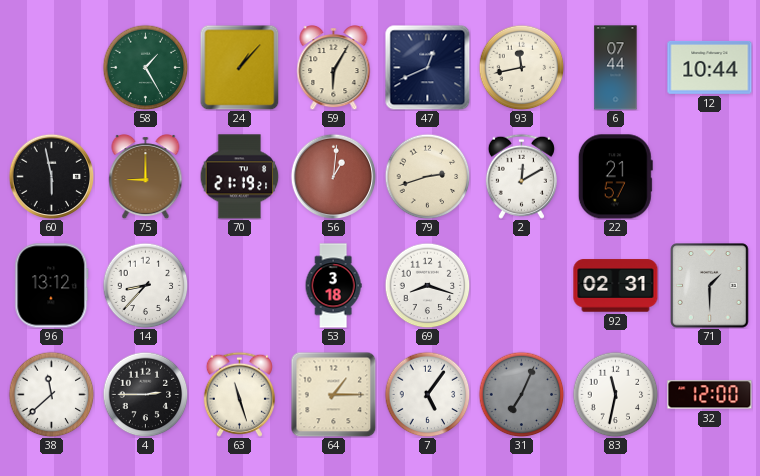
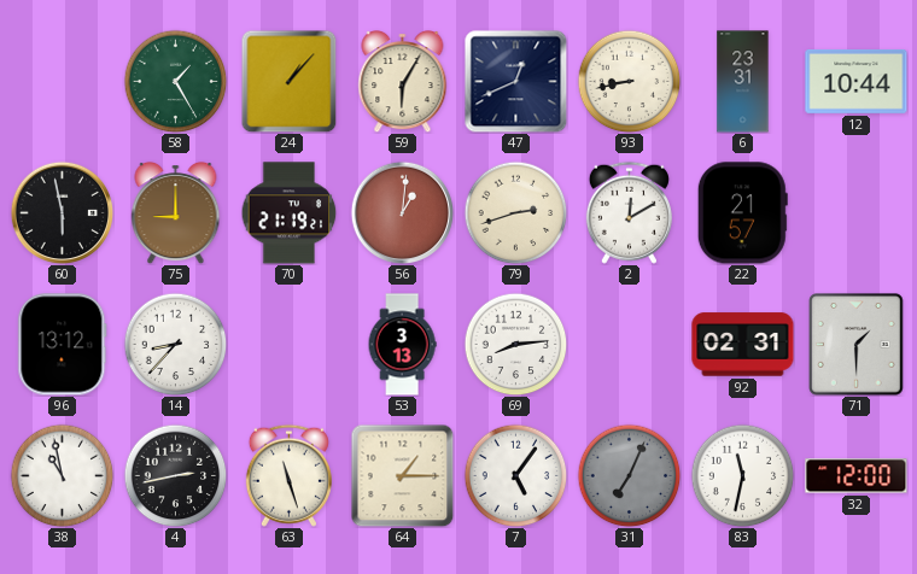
93: 11:43 -> 8:43 (629, 81)
6: 07:44 -> 23:31 (743, 82)
53: 3:18 -> 3:13 (402, 345)
69: 8:18 -> 8:14 (515, 344)
38: 11:38 -> 10:58 (62, 475)
4: 2:45 -> 2:43 (175, 475)
